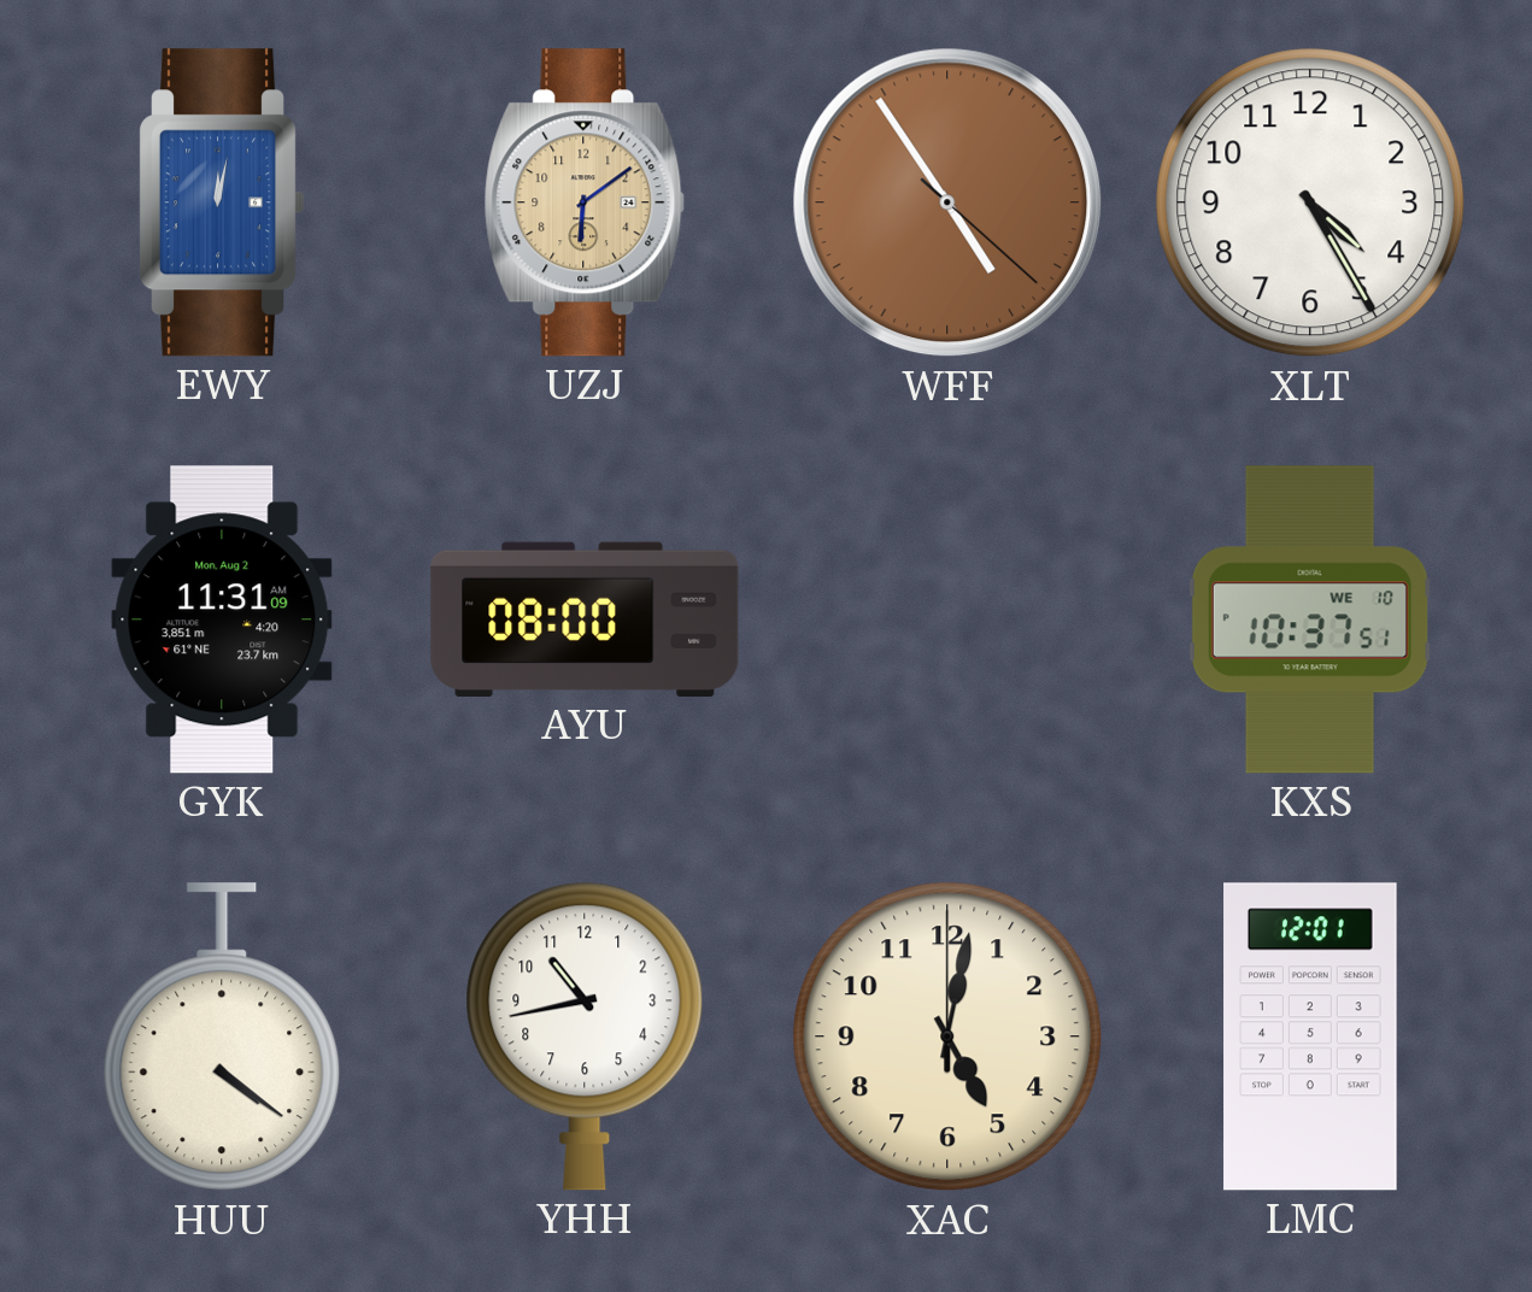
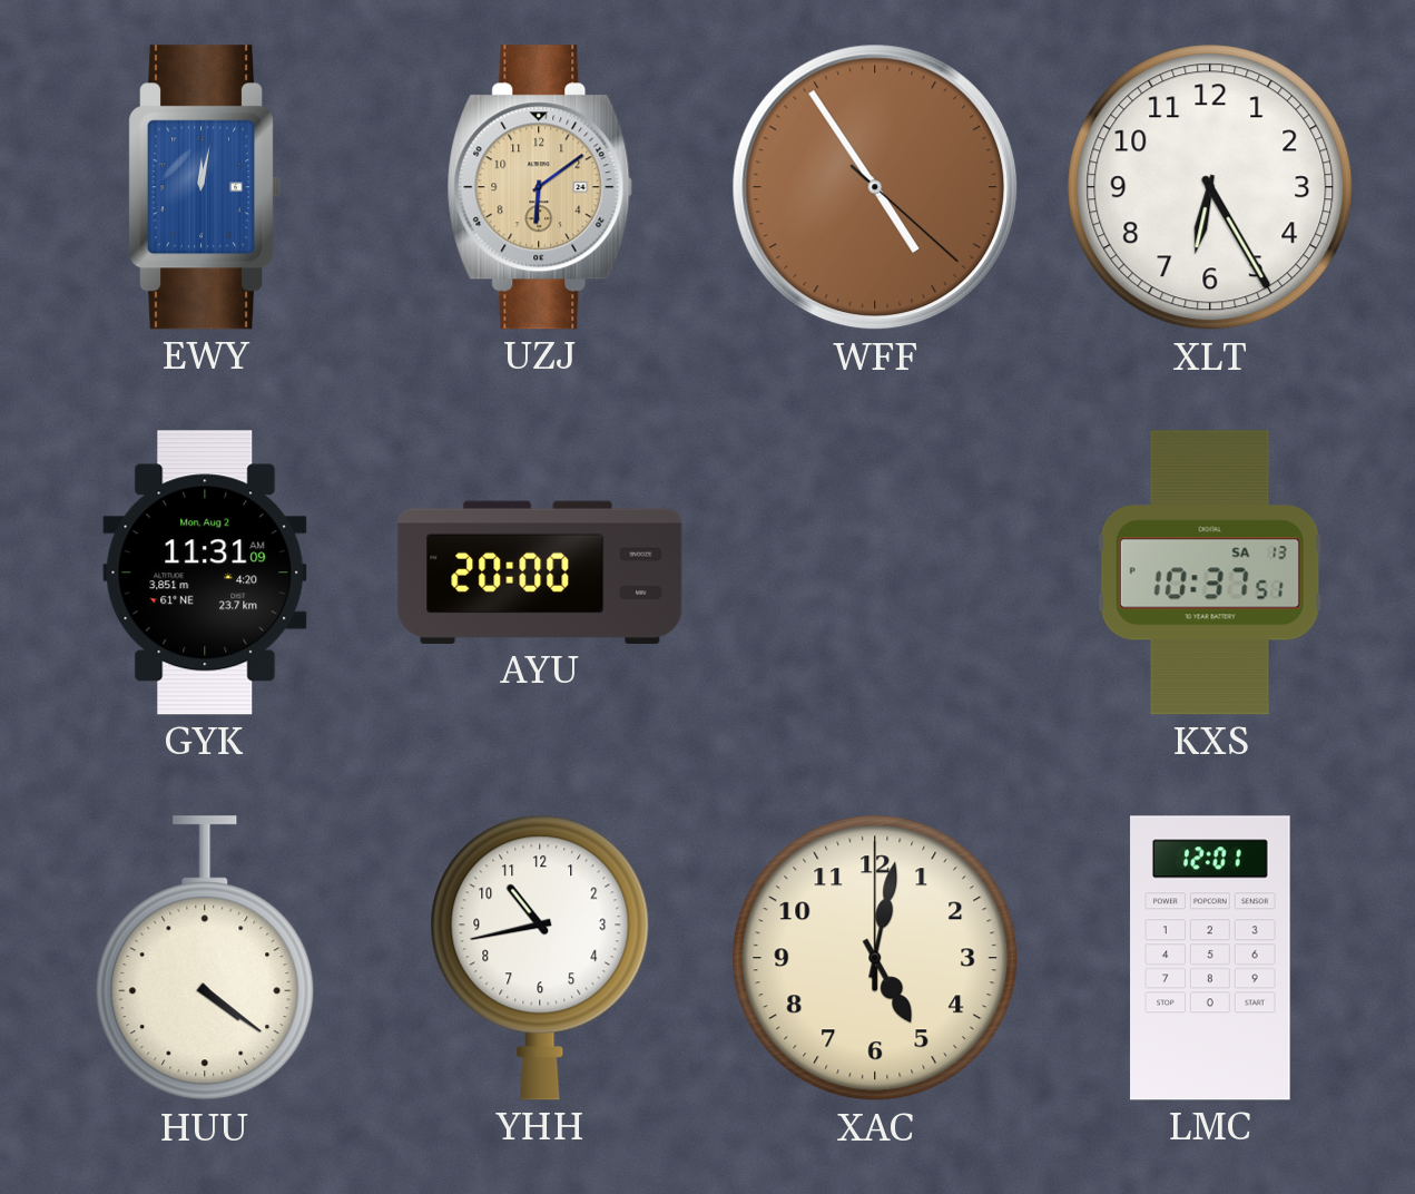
XLT: 4:25 -> 6:25 (1210, 187)
AYU: 08:00 -> 20:00 (540, 572)
KXS date: WE 10 -> SA 13 (1210, 572)
